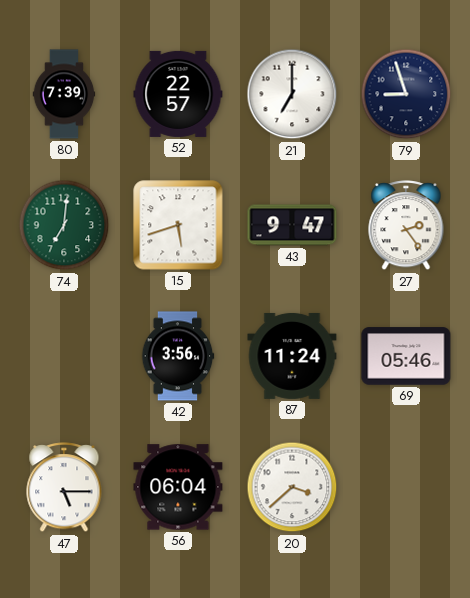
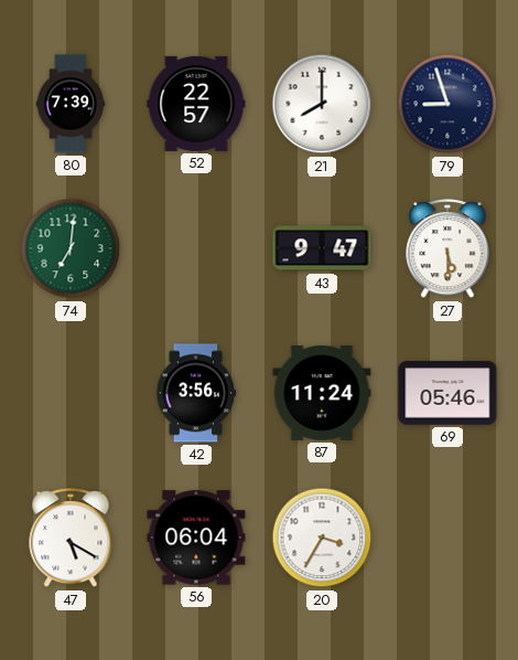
21: 7:00 -> 8:00 (322, 104)
15: 5:42 -> none (178, 225)
27: 2:24 -> 5:30 (447, 249)
47: 5:15 -> 5:20 (71, 539)
20: 3:38 -> 3:35 (322, 537)
